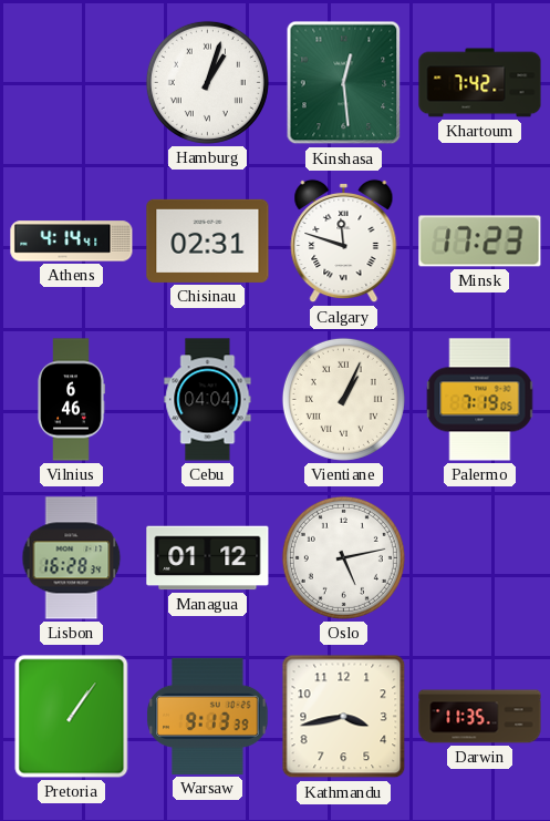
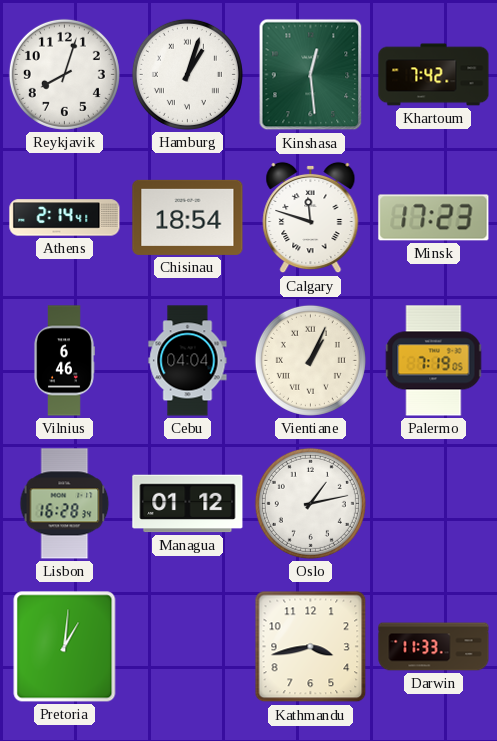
Reykjavik: none -> 8:03 (64, 74)
Athens: 4:14 -> 2:14 (65, 218)
Chisinau: 02:31 -> 18:54 (188, 217)
Oslo: 5:13 -> 1:13 (310, 503)
Pretoria: 1:06 -> 1:01 (65, 647)
Warsaw: 9:13 -> none (208, 716)
Darwin: 11:35 -> 11:33 (434, 647)
